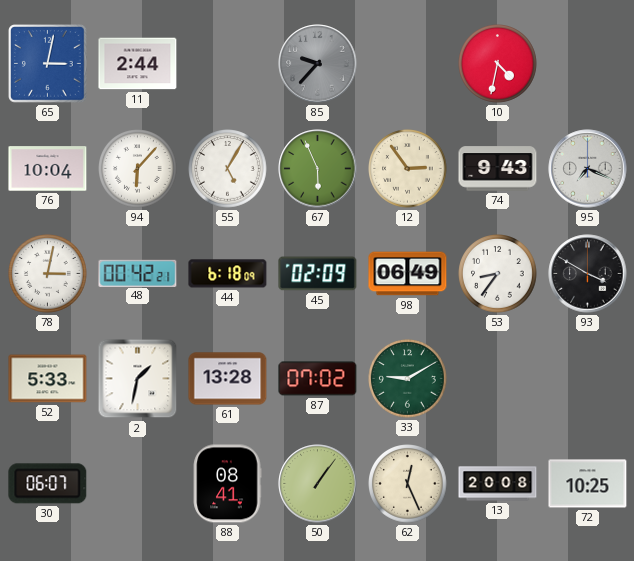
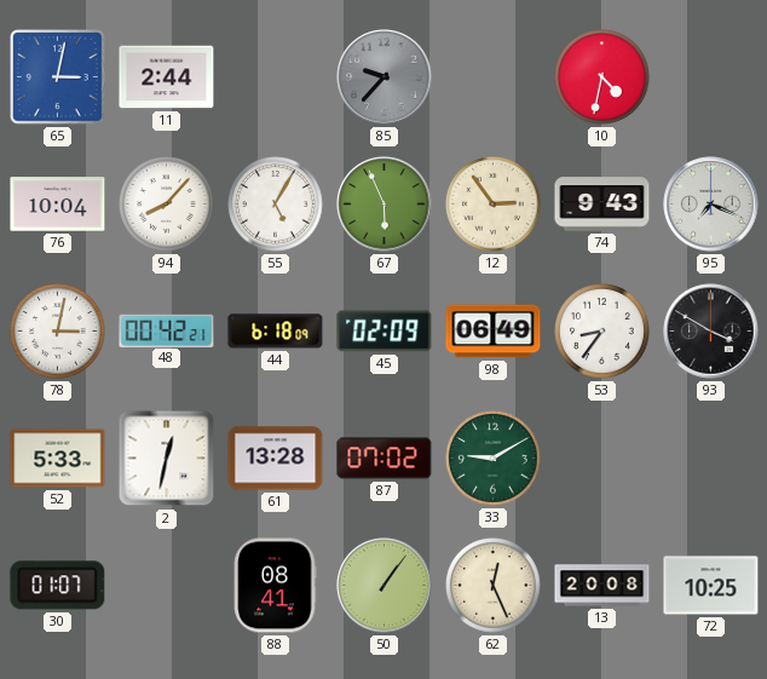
94: 6:07 -> 8:07 (167, 205)
2: 1:32 -> 12:32 (167, 459)
30: 06:07 -> 01:07 (58, 586)
